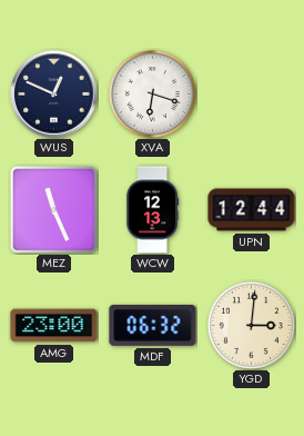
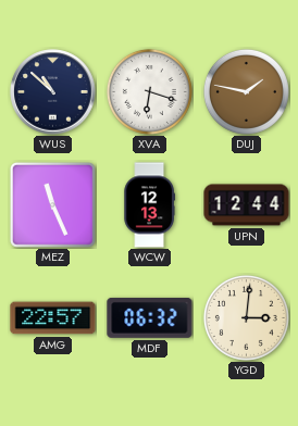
WUS: 12:49 -> 10:52 (53, 92)
DUJ: none -> 1:47 (246, 91)
AMG: 23:00 -> 22:57 (53, 318)
